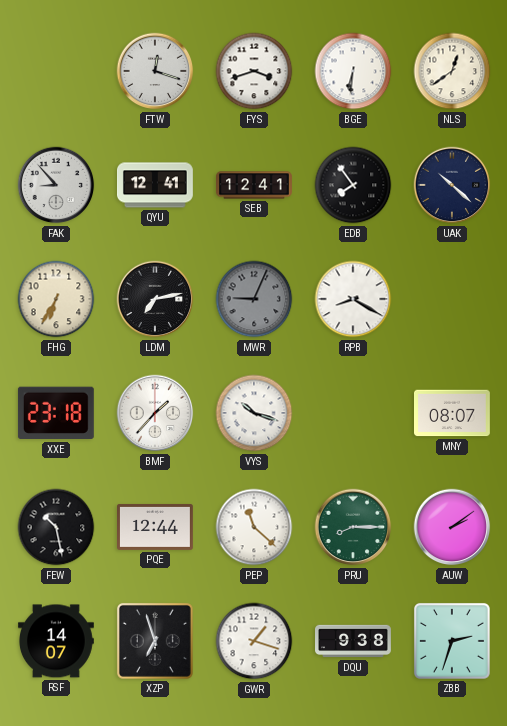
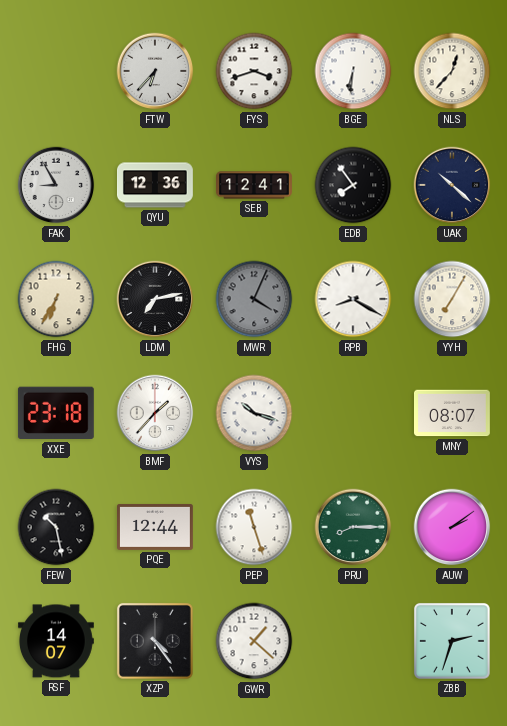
FTW: 12:18 -> 6:37 (155, 71)
NLS: 12:39 -> 12:37 (452, 71)
FAK: 8:53 -> 8:55 (56, 185)
QYU: 12:41 -> 12:36 (156, 185)
MWR: 9:04 -> 4:04 (254, 299)
YYH: none -> 7:05 (452, 299)
PEP: 11:22 -> 11:27 (254, 527)
XZP: 6:57 -> 4:24 (155, 641)
GWR: 1:18 -> 1:22 (254, 641)
DQU: 9:38 -> none (354, 641)
